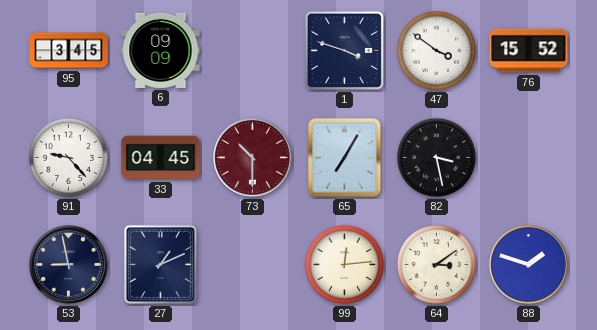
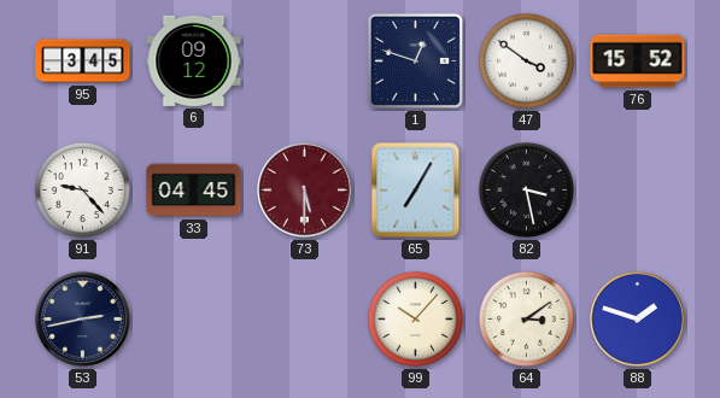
6: 09:09 -> 09:12 (194, 60)
1: 3:48 -> 12:48 (415, 60)
73: 10:30 -> 5:30 (304, 189)
53: 8:58 -> 2:43 (82, 318)
27: 1:11 -> none (160, 264)
99: 12:14 -> 10:07 (415, 318)
